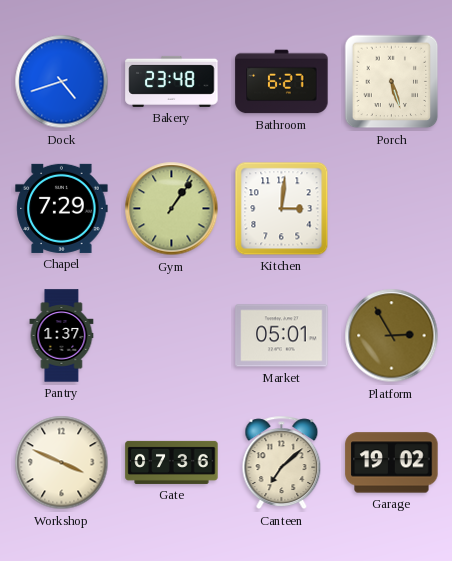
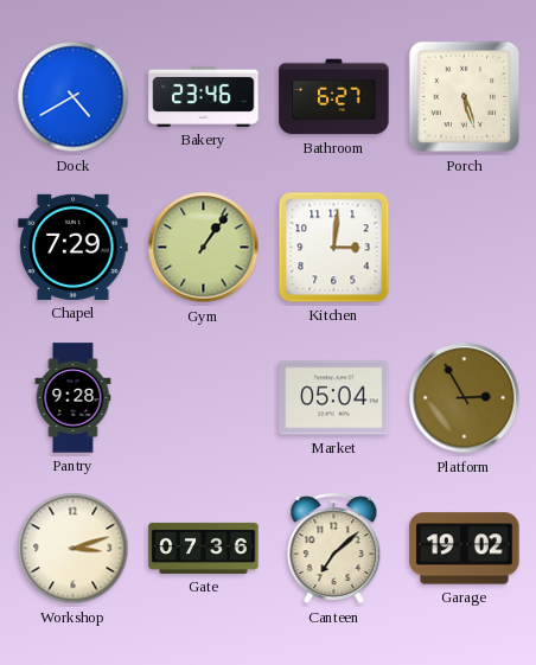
Dock: 4:42 -> 4:40 (74, 97)
Bakery: 23:48 -> 23:46 (204, 96)
Pantry: 1:37 -> 9:28 (74, 398)
Market: 05:01 -> 05:04 (334, 398)
Workshop: 3:49 -> 3:12 (74, 549)
